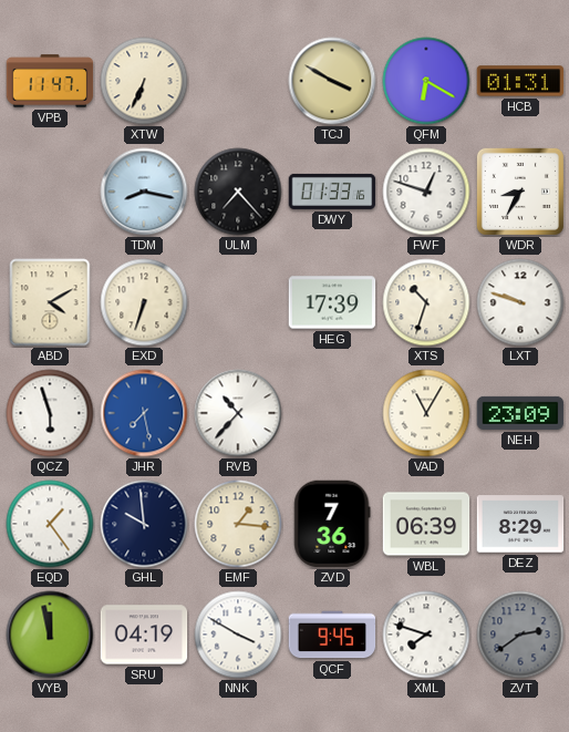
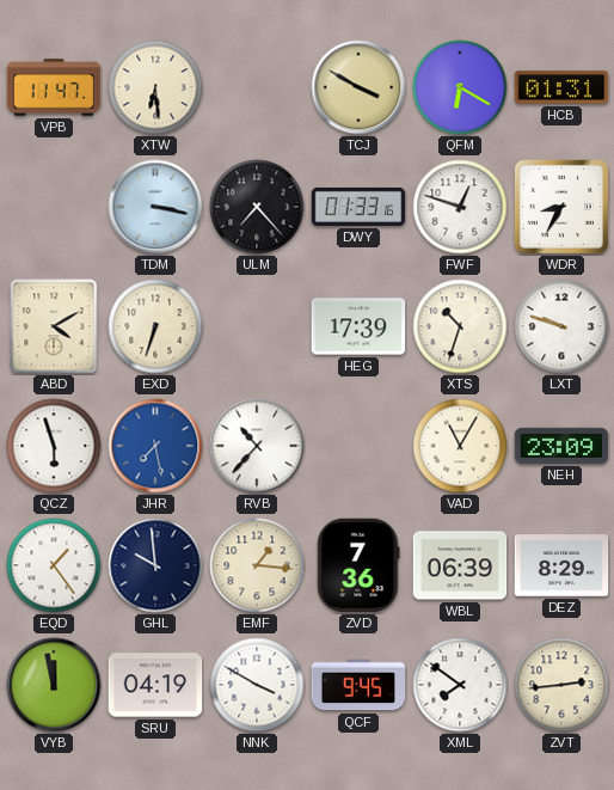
XTW: 6:34 -> 6:29 (155, 87)
TDM: 8:17 -> 3:17 (155, 207)
XML: 7:48 -> 7:51 (460, 685)
ZVT: 2:39 -> 2:44 (561, 685)
ZVT dial: grey -> cream (561, 685)
